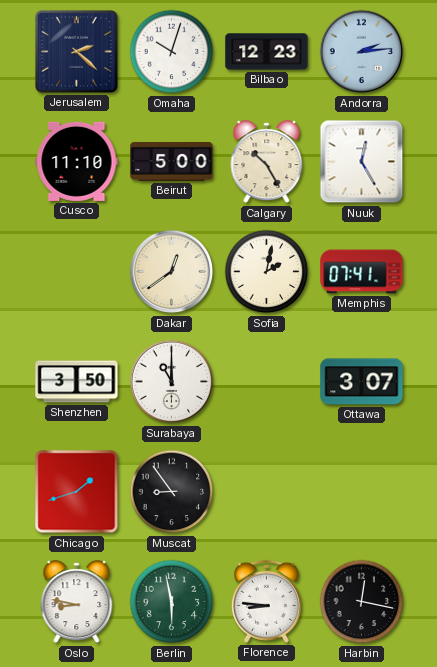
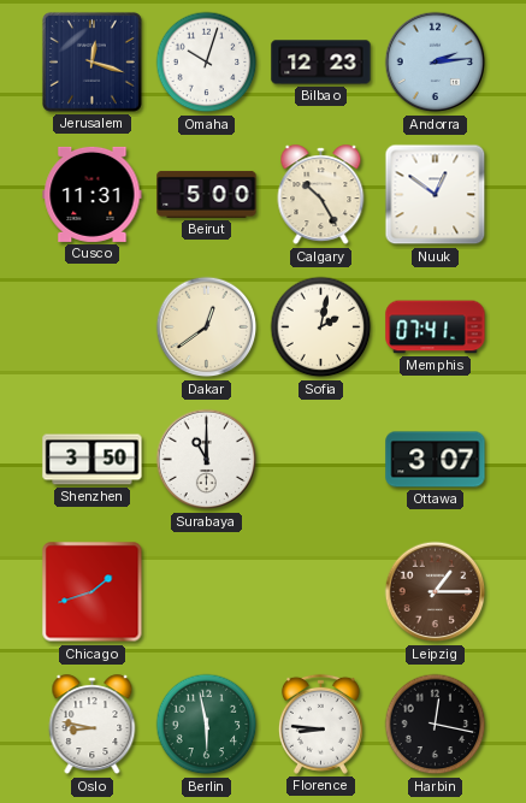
Jerusalem: 2:22 -> 12:18 (91, 61)
Cusco: 11:10 -> 11:31 (93, 194)
Nuuk: 12:25 -> 12:51 (436, 195)
Muscat: 8:54 -> none (172, 492)
Leipzig: none -> 1:15 (436, 592)
